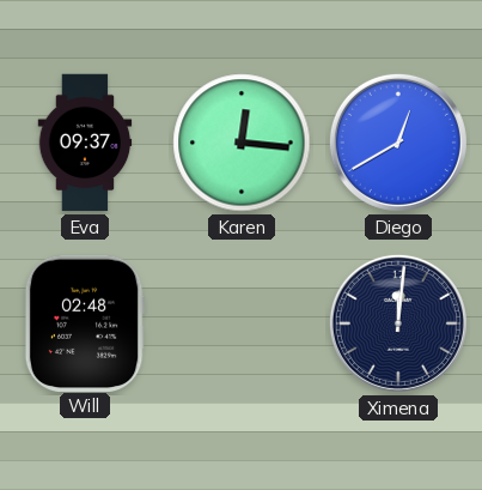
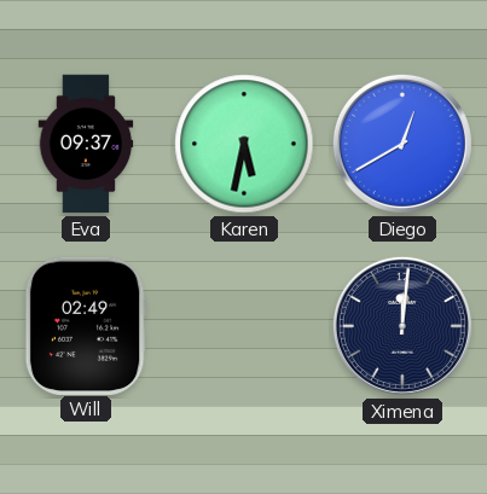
Karen: 12:16 -> 5:32 (244, 144)
Will: 02:48 -> 02:49 (86, 325)
